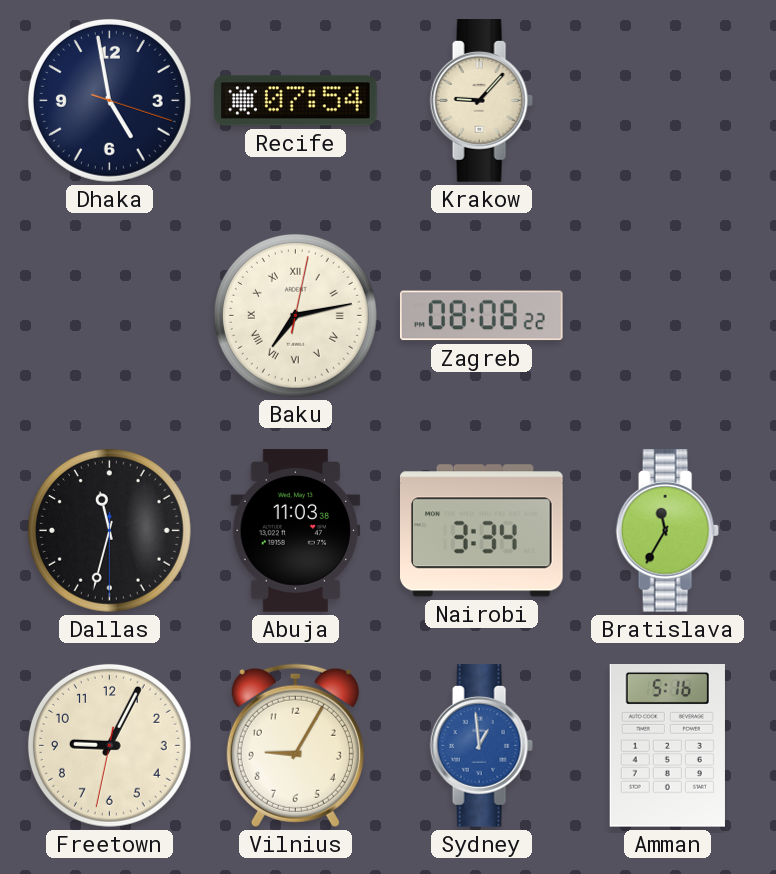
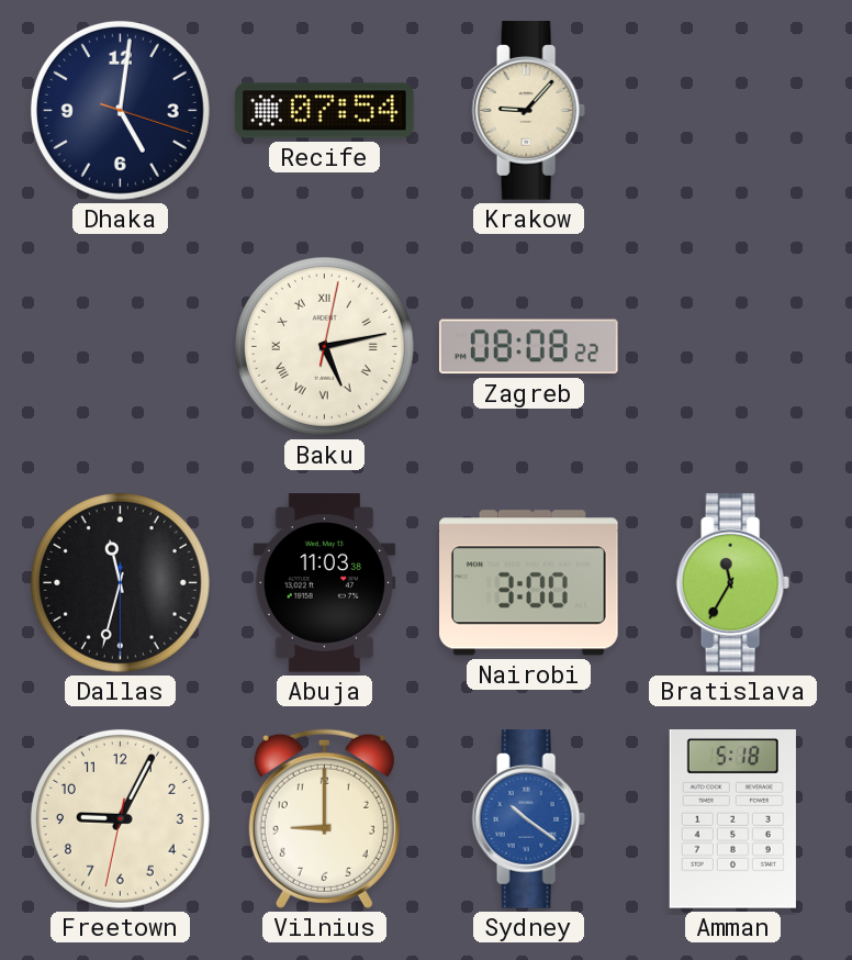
Dhaka: 4:58 -> 5:01 (120, 110)
Baku: 7:13 -> 5:13 (324, 346)
Nairobi: 3:34 -> 3:00 (529, 583)
Vilnius: 9:05 -> 9:00 (324, 818)
Sydney: 12:59 -> 10:21 (528, 819)
Amman: 5:16 -> 5:18 (732, 819)
